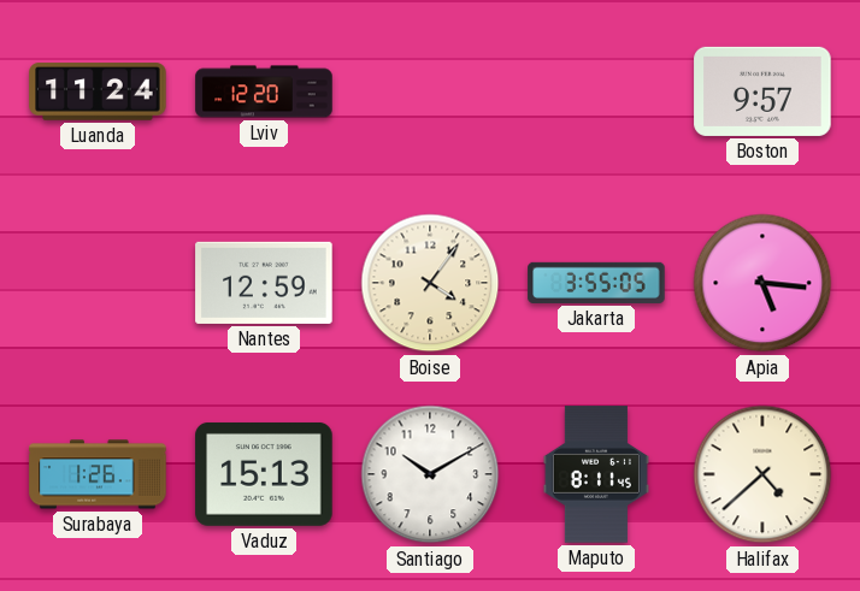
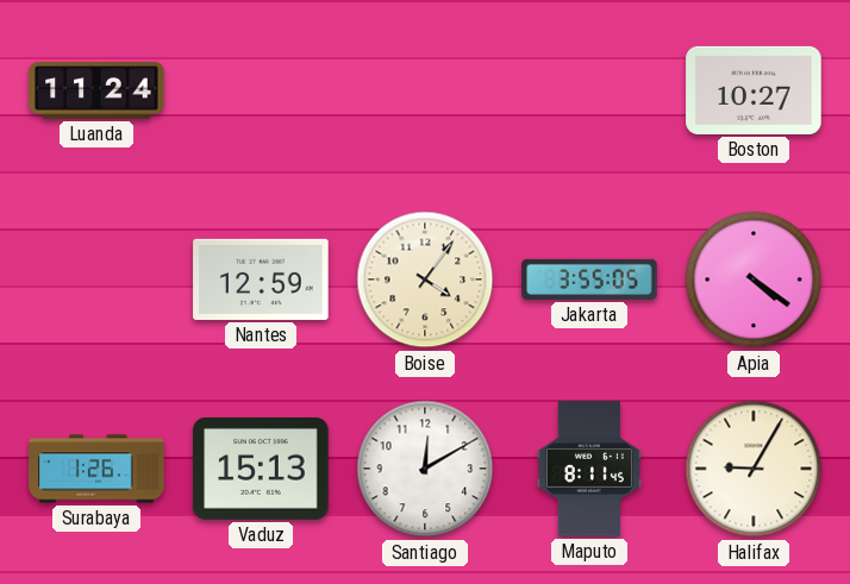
Lviv: 12:20 -> none (264, 91)
Boston: 9:57 -> 10:27 (754, 90)
Apia: 5:16 -> 4:21 (754, 280)
Santiago: 10:10 -> 12:10 (425, 469)
Halifax: 4:38 -> 9:05 (754, 469)
